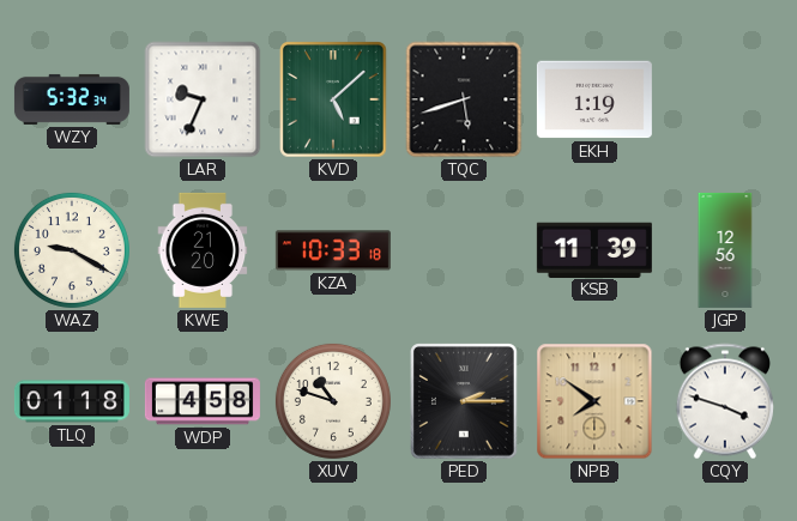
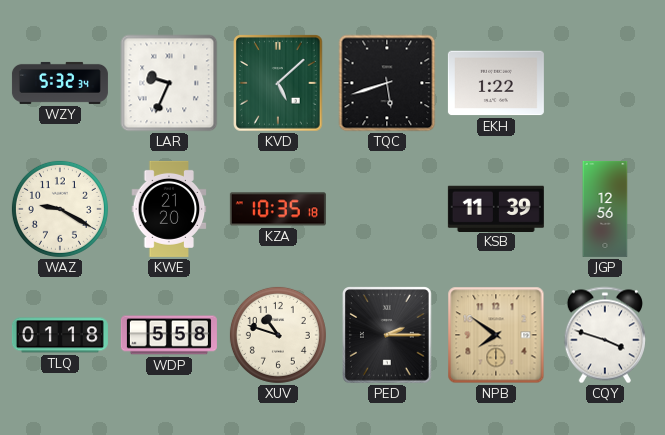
EKH: 1:19 -> 1:22 (496, 83)
KZA: 10:33 -> 10:35 (278, 209)
WDP: 4:58 -> 5:58 (169, 335)
